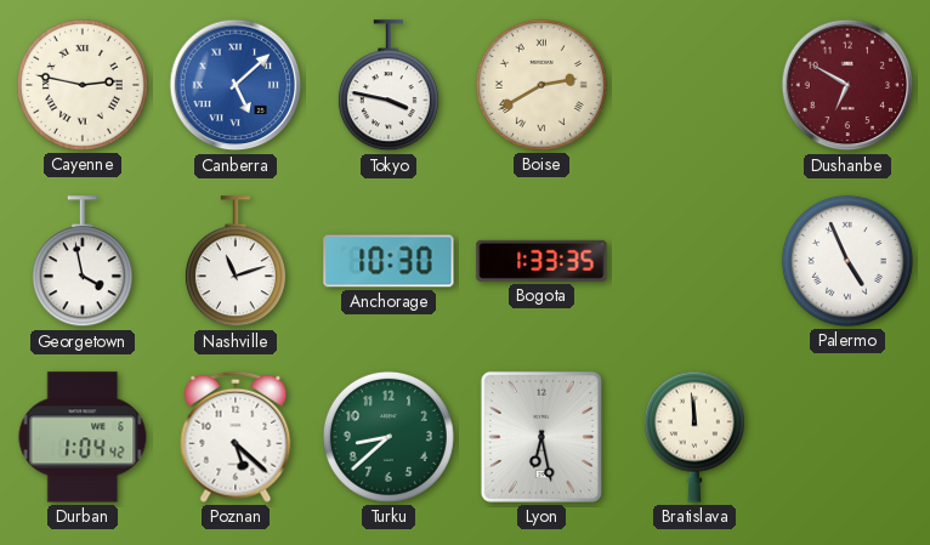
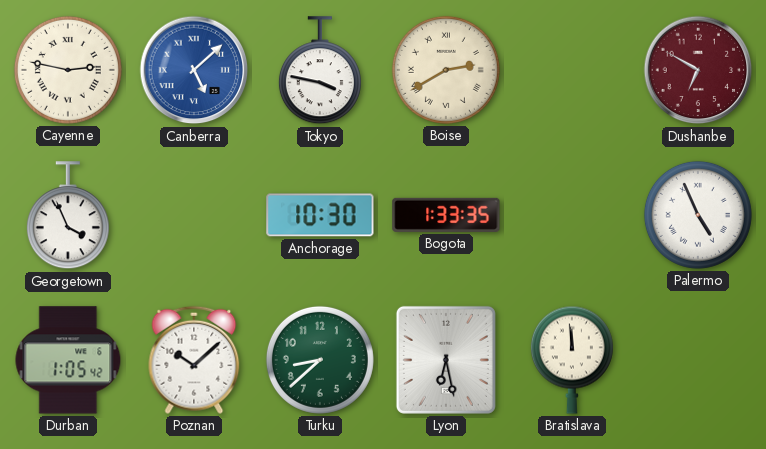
Georgetown: 3:58 -> 3:56 (68, 216)
Nashville: 11:12 -> none (236, 262)
Durban: 1:04 -> 1:05 (68, 360)
Poznan: 5:22 -> 10:08 (194, 360)
